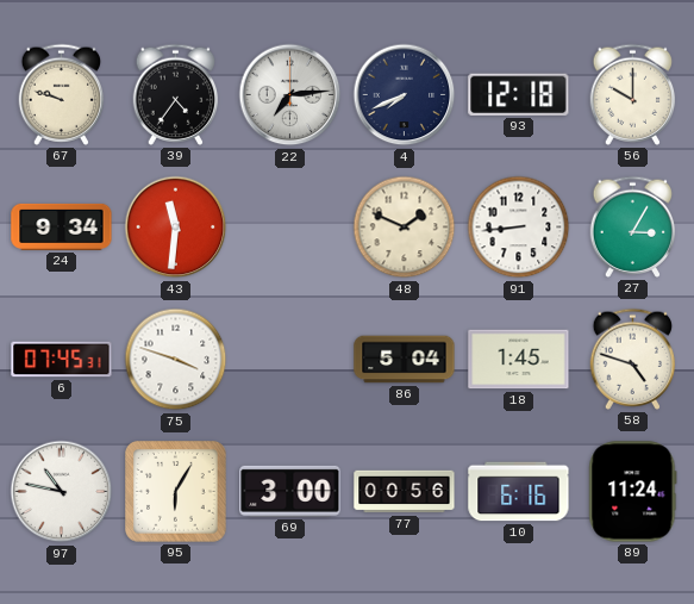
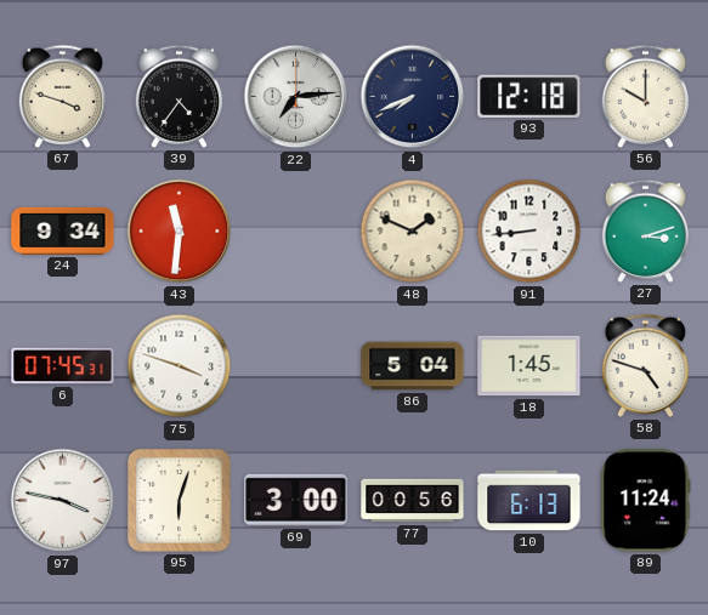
67: 9:48 -> 3:48 (63, 96)
27: 3:05 -> 3:12 (646, 230)
97: 10:47 -> 3:47 (63, 501)
95: 6:05 -> 6:03 (180, 501)
10: 6:16 -> 6:13 (529, 501)
